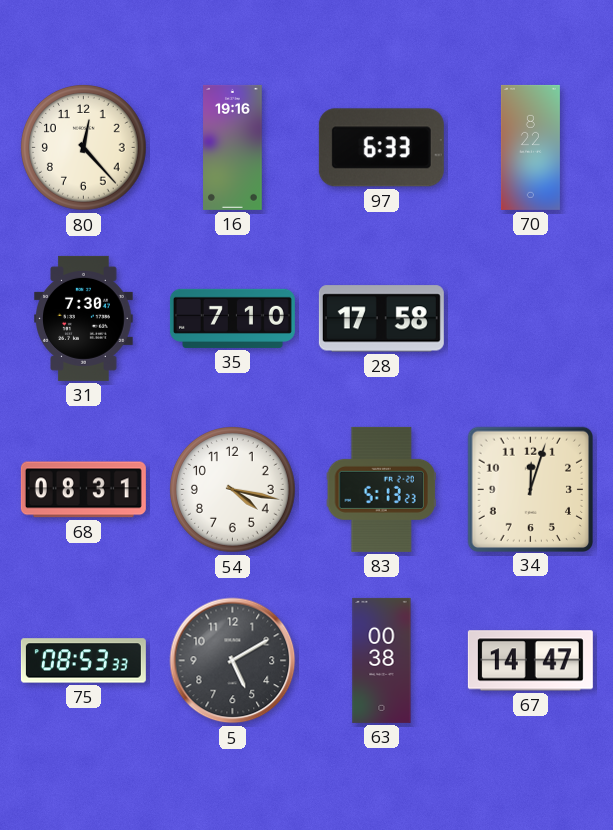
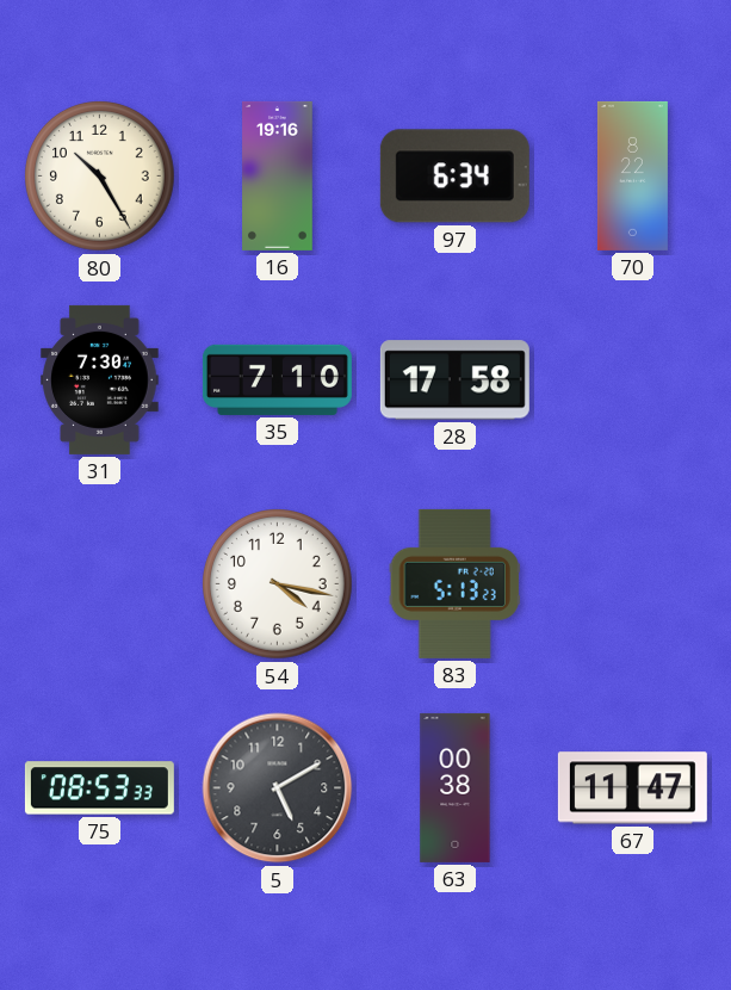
80: 12:23 -> 10:25 (100, 177)
97: 6:33 -> 6:34 (454, 177)
68: 08:31 -> none (83, 490)
34: 12:03 -> none (530, 489)
67: 14:47 -> 11:47 (632, 788)
